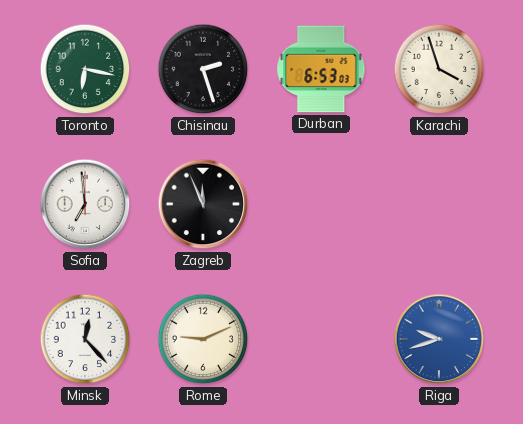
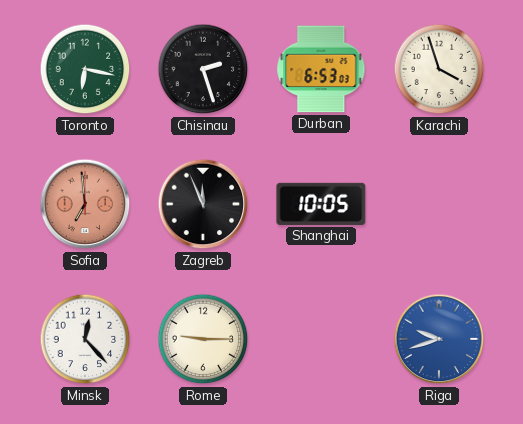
Sofia dial: white -> salmon (85, 204)
Shanghai: none -> 10:05 (321, 204)
Rome: 9:11 -> 9:15 (203, 339)
